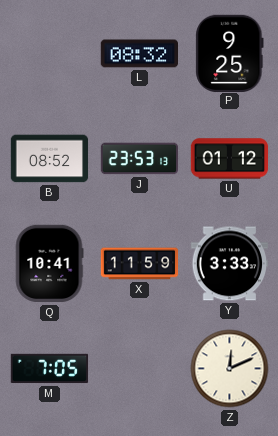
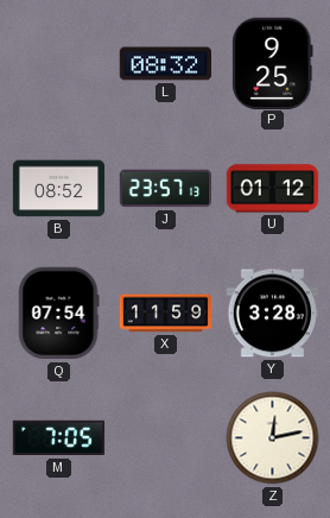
J: 23:53 -> 23:57 (166, 189)
Q: 10:41 -> 07:54 (58, 314)
Y: 3:33 -> 3:28 (272, 314)
Z: 12:11 -> 12:13 (273, 438)
